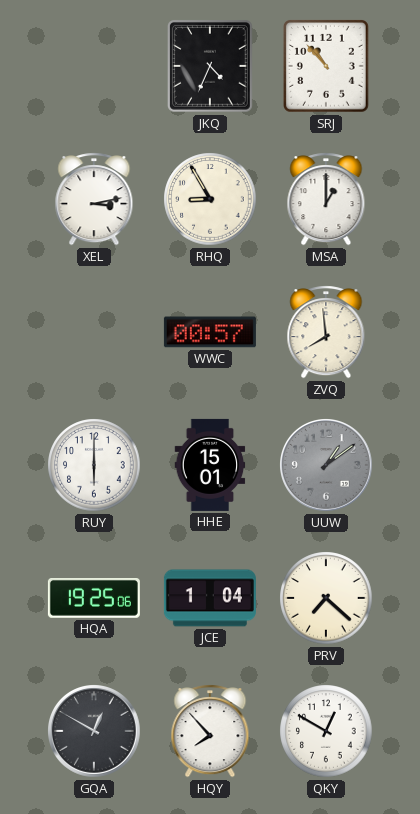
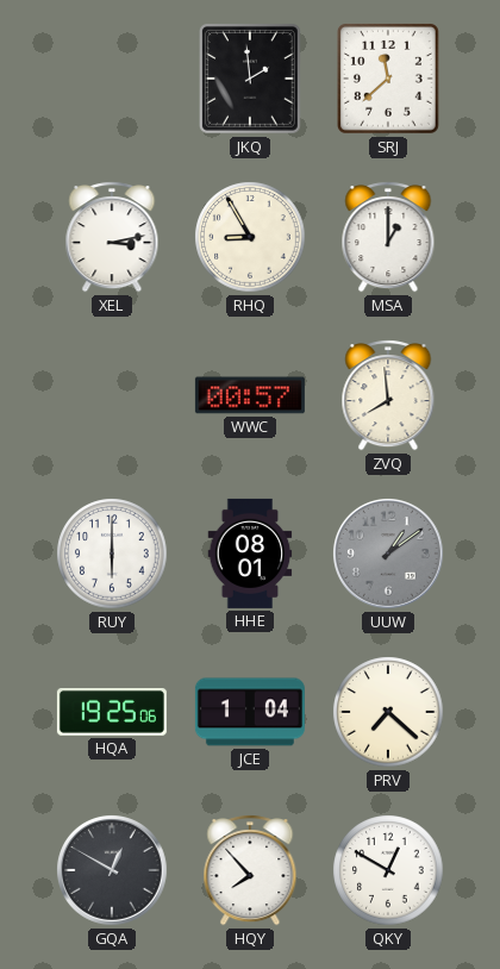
JKQ: 4:34 -> 1:59 (250, 79)
SRJ: 10:53 -> 11:38 (388, 79)
HHE: 15:01 -> 08:01 (250, 554)
